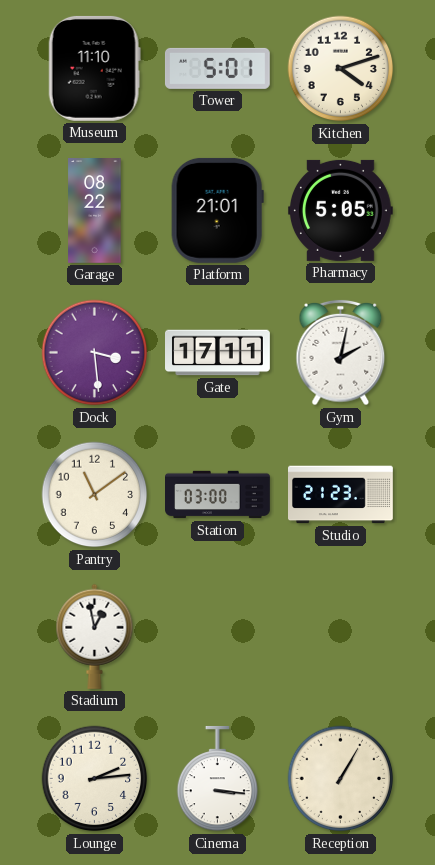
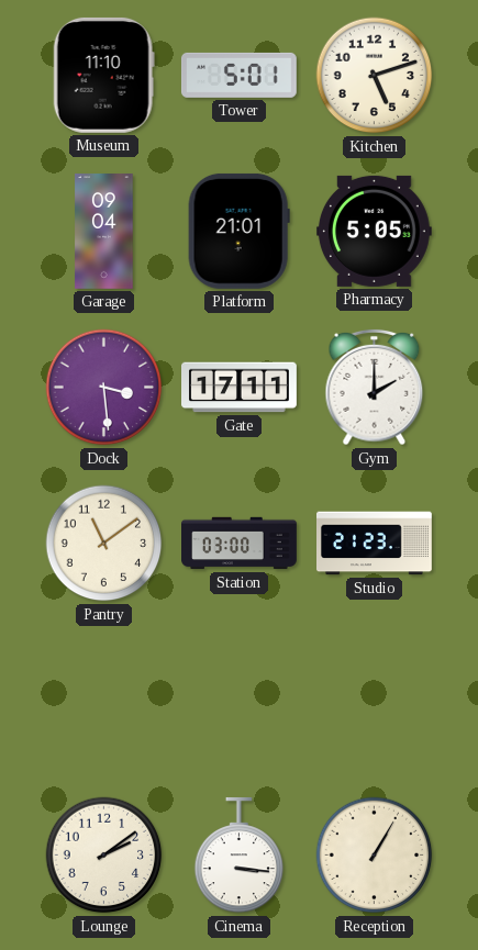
Kitchen: 4:12 -> 5:12 (375, 76)
Garage: 08:22 -> 09:04 (104, 232)
Gym: 2:02 -> 2:00 (375, 388)
Stadium: 12:58 -> none (95, 636)
Lounge: 2:14 -> 2:09 (104, 856)
